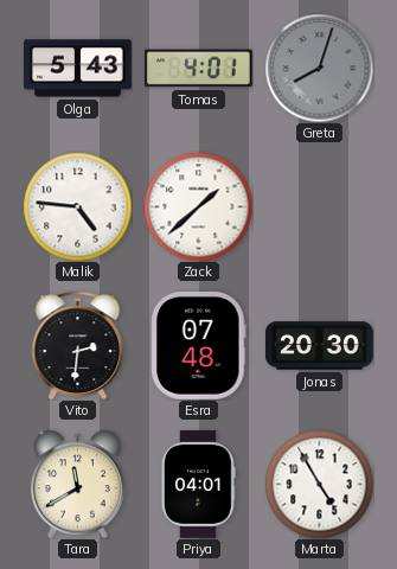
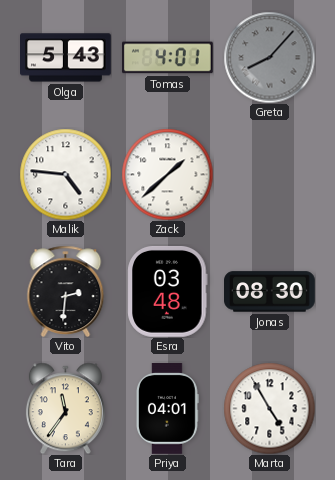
Greta: 8:03 -> 8:07 (269, 57)
Esra: 07:48 -> 03:48 (168, 292)
Jonas: 20:30 -> 08:30 (270, 292)
Tara: 11:40 -> 11:36 (65, 408)
